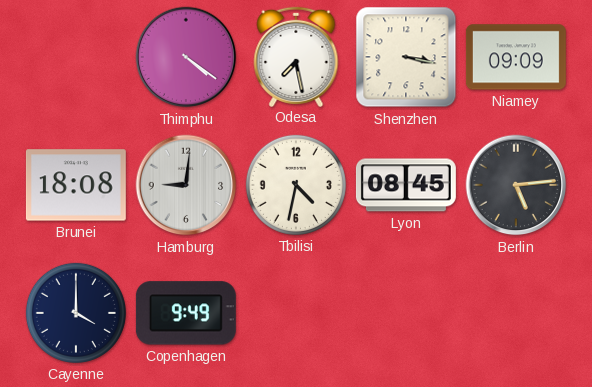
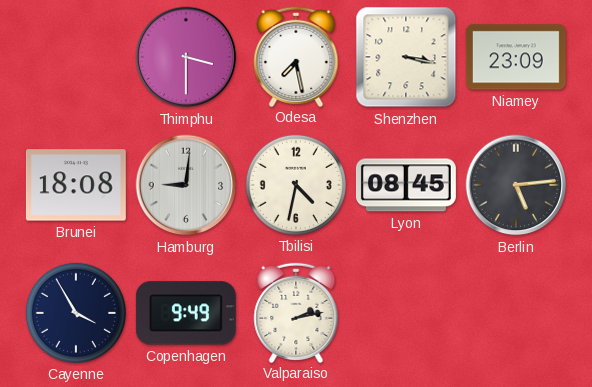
Thimphu: 4:21 -> 3:30 (186, 57)
Niamey: 09:09 -> 23:09 (516, 57)
Cayenne: 4:00 -> 3:55 (76, 313)
Valparaiso: none -> 2:13 (296, 312)
